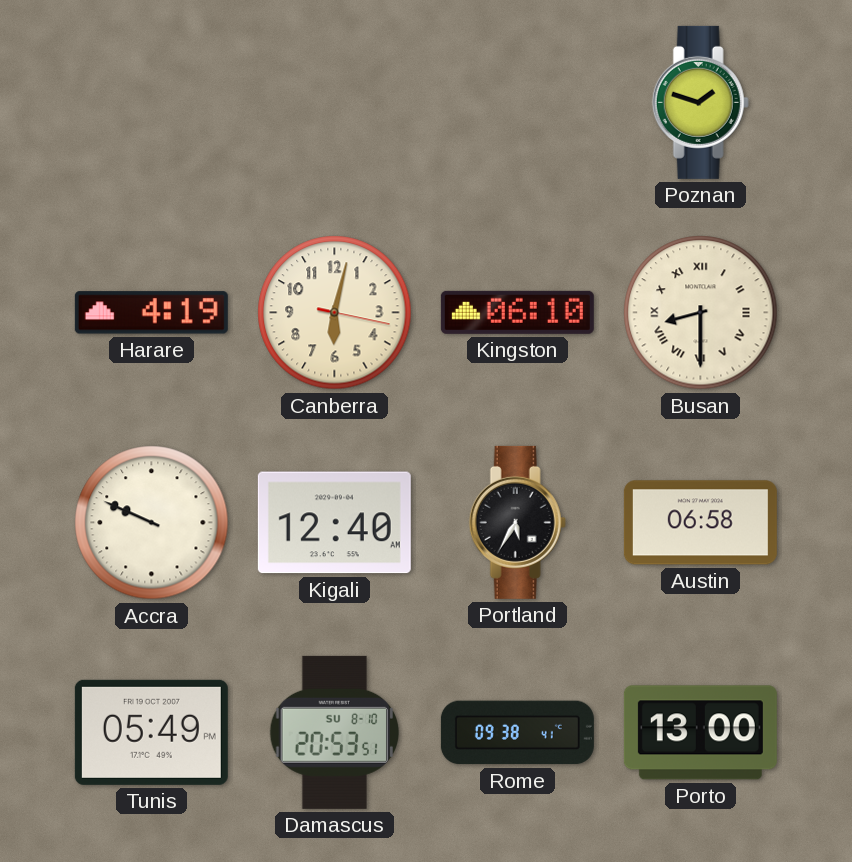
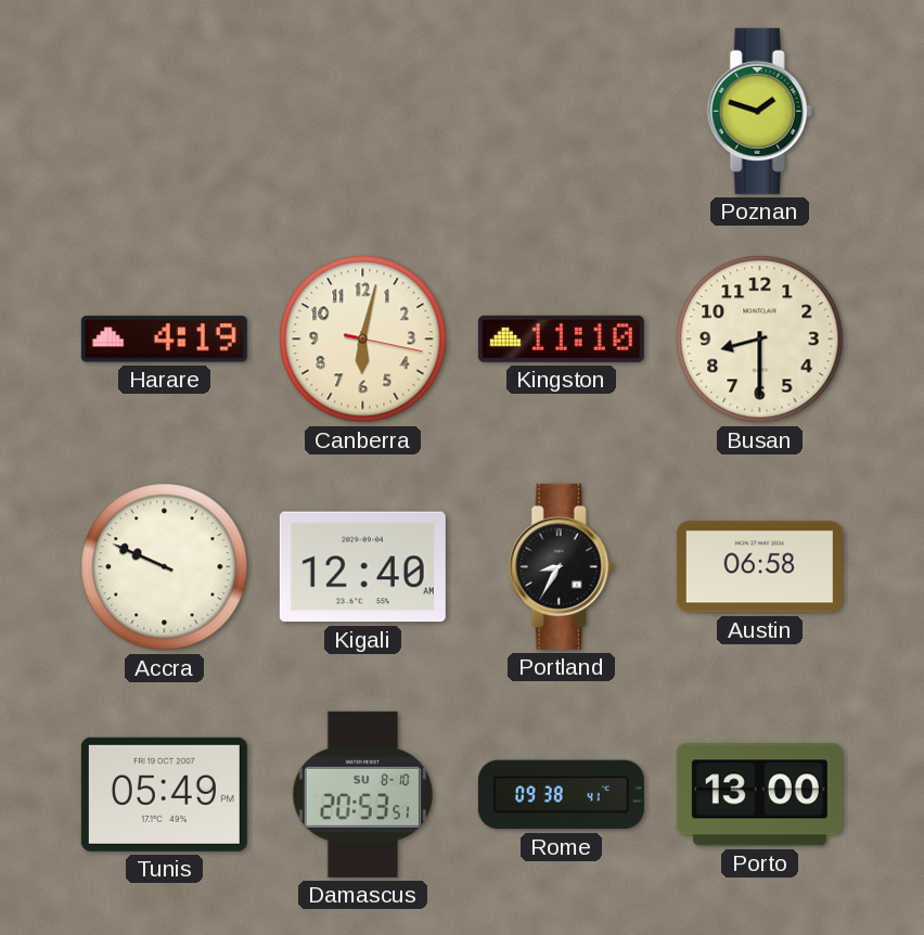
Kingston: 06:10 -> 11:10 (561, 338)
Busan numerals: Roman -> Arabic (760, 340)
Portland: 5:35 -> 8:35 (561, 566)
